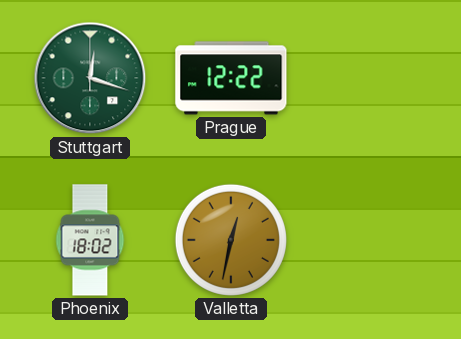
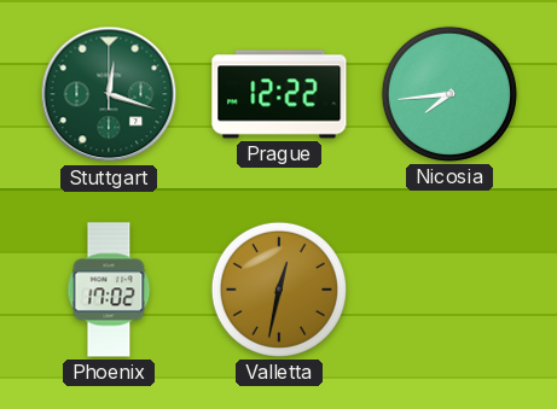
Nicosia: none -> 7:44 (449, 94)
Phoenix: 18:02 -> 17:02 (109, 290)
